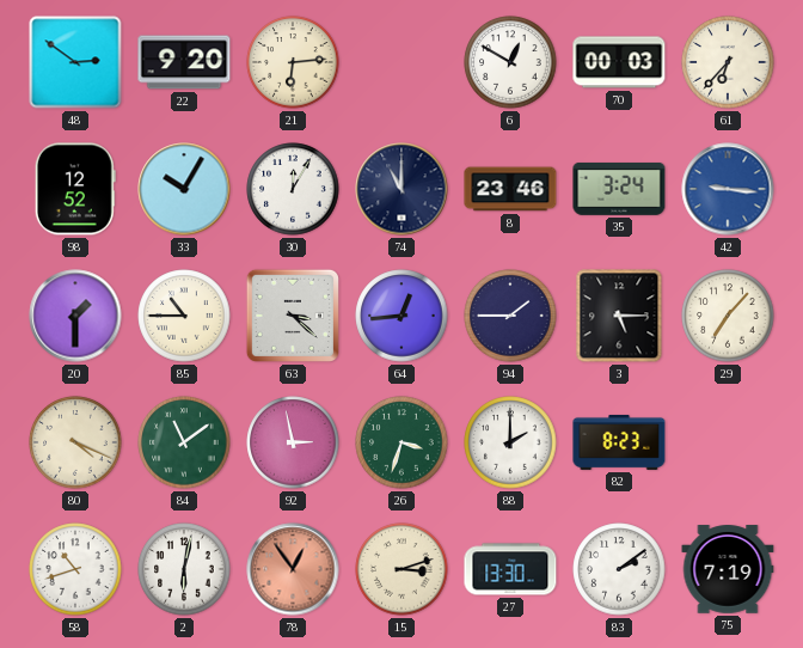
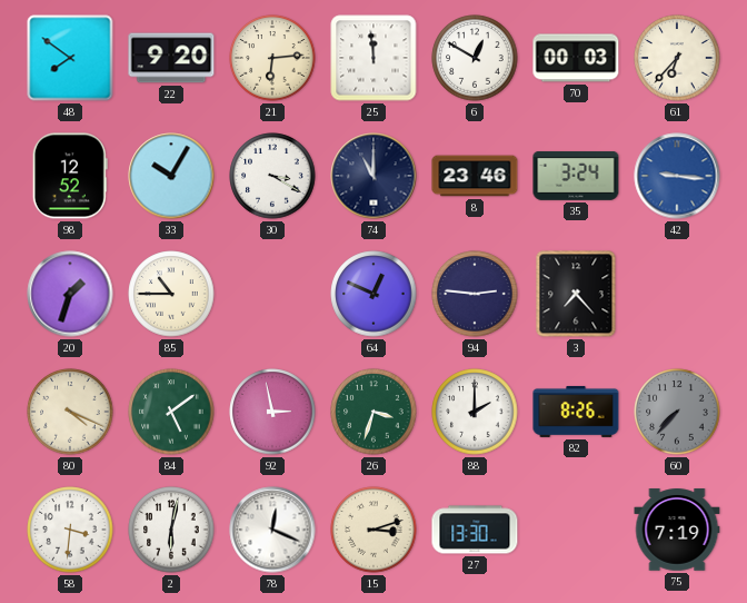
48: 2:51 -> 7:51 (70, 58)
25: none -> 11:59 (373, 58)
30: 12:05 -> 3:20 (272, 176)
20: 1:30 -> 1:33 (70, 294)
63: 3:22 -> none (293, 316)
64: 12:44 -> 12:49 (373, 294)
94: 1:45 -> 2:46 (475, 294)
3: 5:15 -> 7:23 (576, 294)
29: 7:07 -> none (728, 316)
84: 11:09 -> 5:09 (171, 412)
82: 8:23 -> 8:26 (576, 412)
60: none -> 7:37 (677, 412)
58: 10:42 -> 3:31 (70, 530)
78: 12:54 -> 12:19 (272, 530)
78 dial: salmon -> white (272, 530)
83: 2:09 -> none (619, 569)
